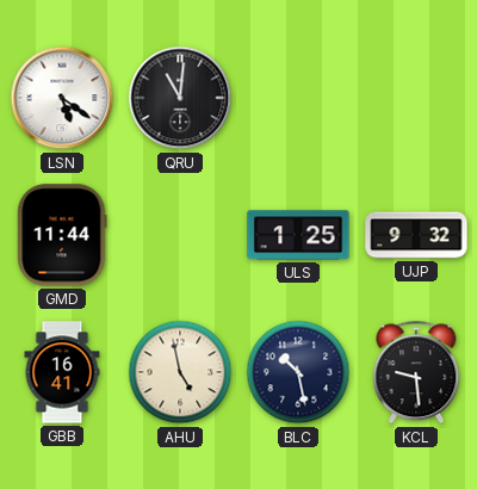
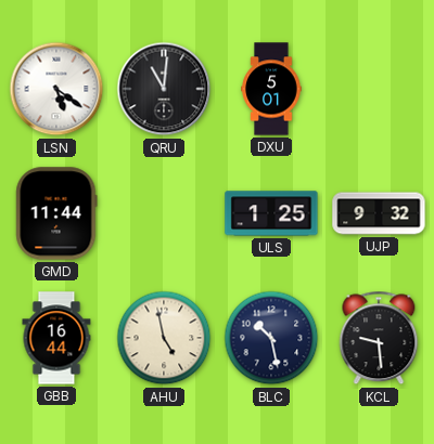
DXU: none -> 5:01 (271, 89)
GBB: 16:41 -> 16:44 (56, 338)
